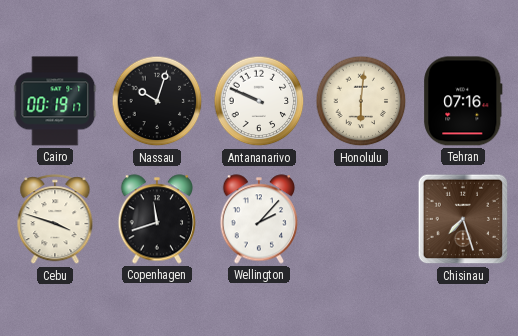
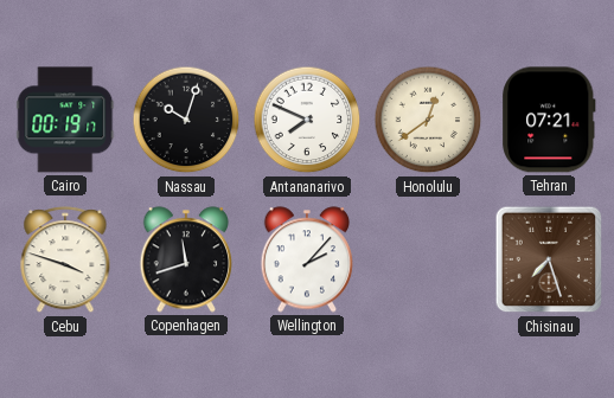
Antananarivo: 9:49 -> 7:49 (307, 120)
Honolulu: 6:01 -> 12:39 (428, 120)
Tehran: 07:16 -> 07:21 (549, 120)
